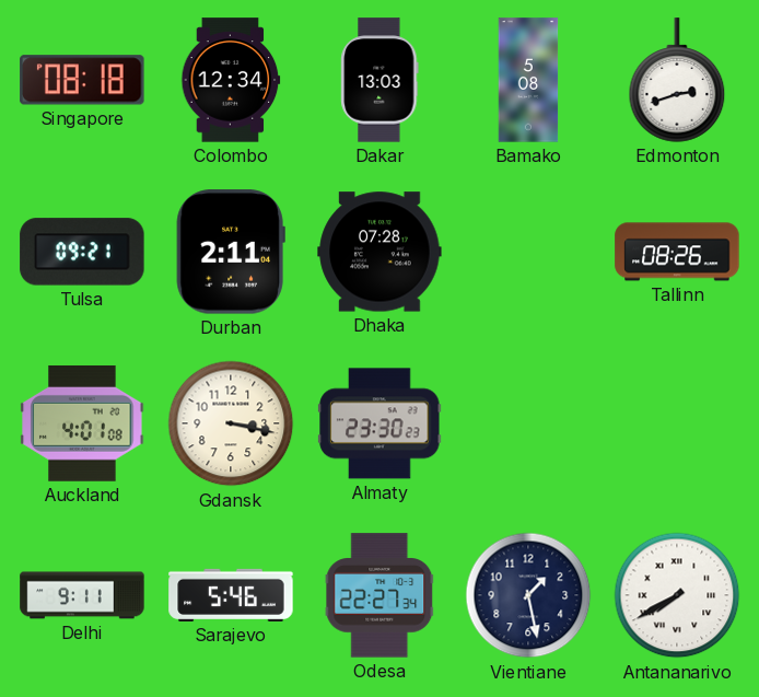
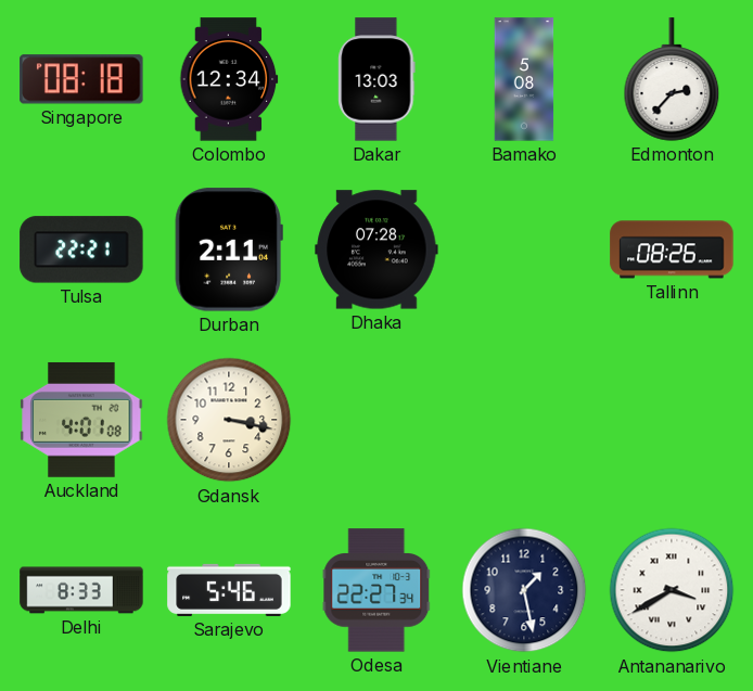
Edmonton: 2:42 -> 2:37 (672, 79)
Tulsa: 09:21 -> 22:21 (81, 249)
Almaty: 23:30 -> none (379, 423)
Delhi: 9:11 -> 8:33 (81, 590)
Antananarivo: 7:40 -> 3:40 (672, 590)
